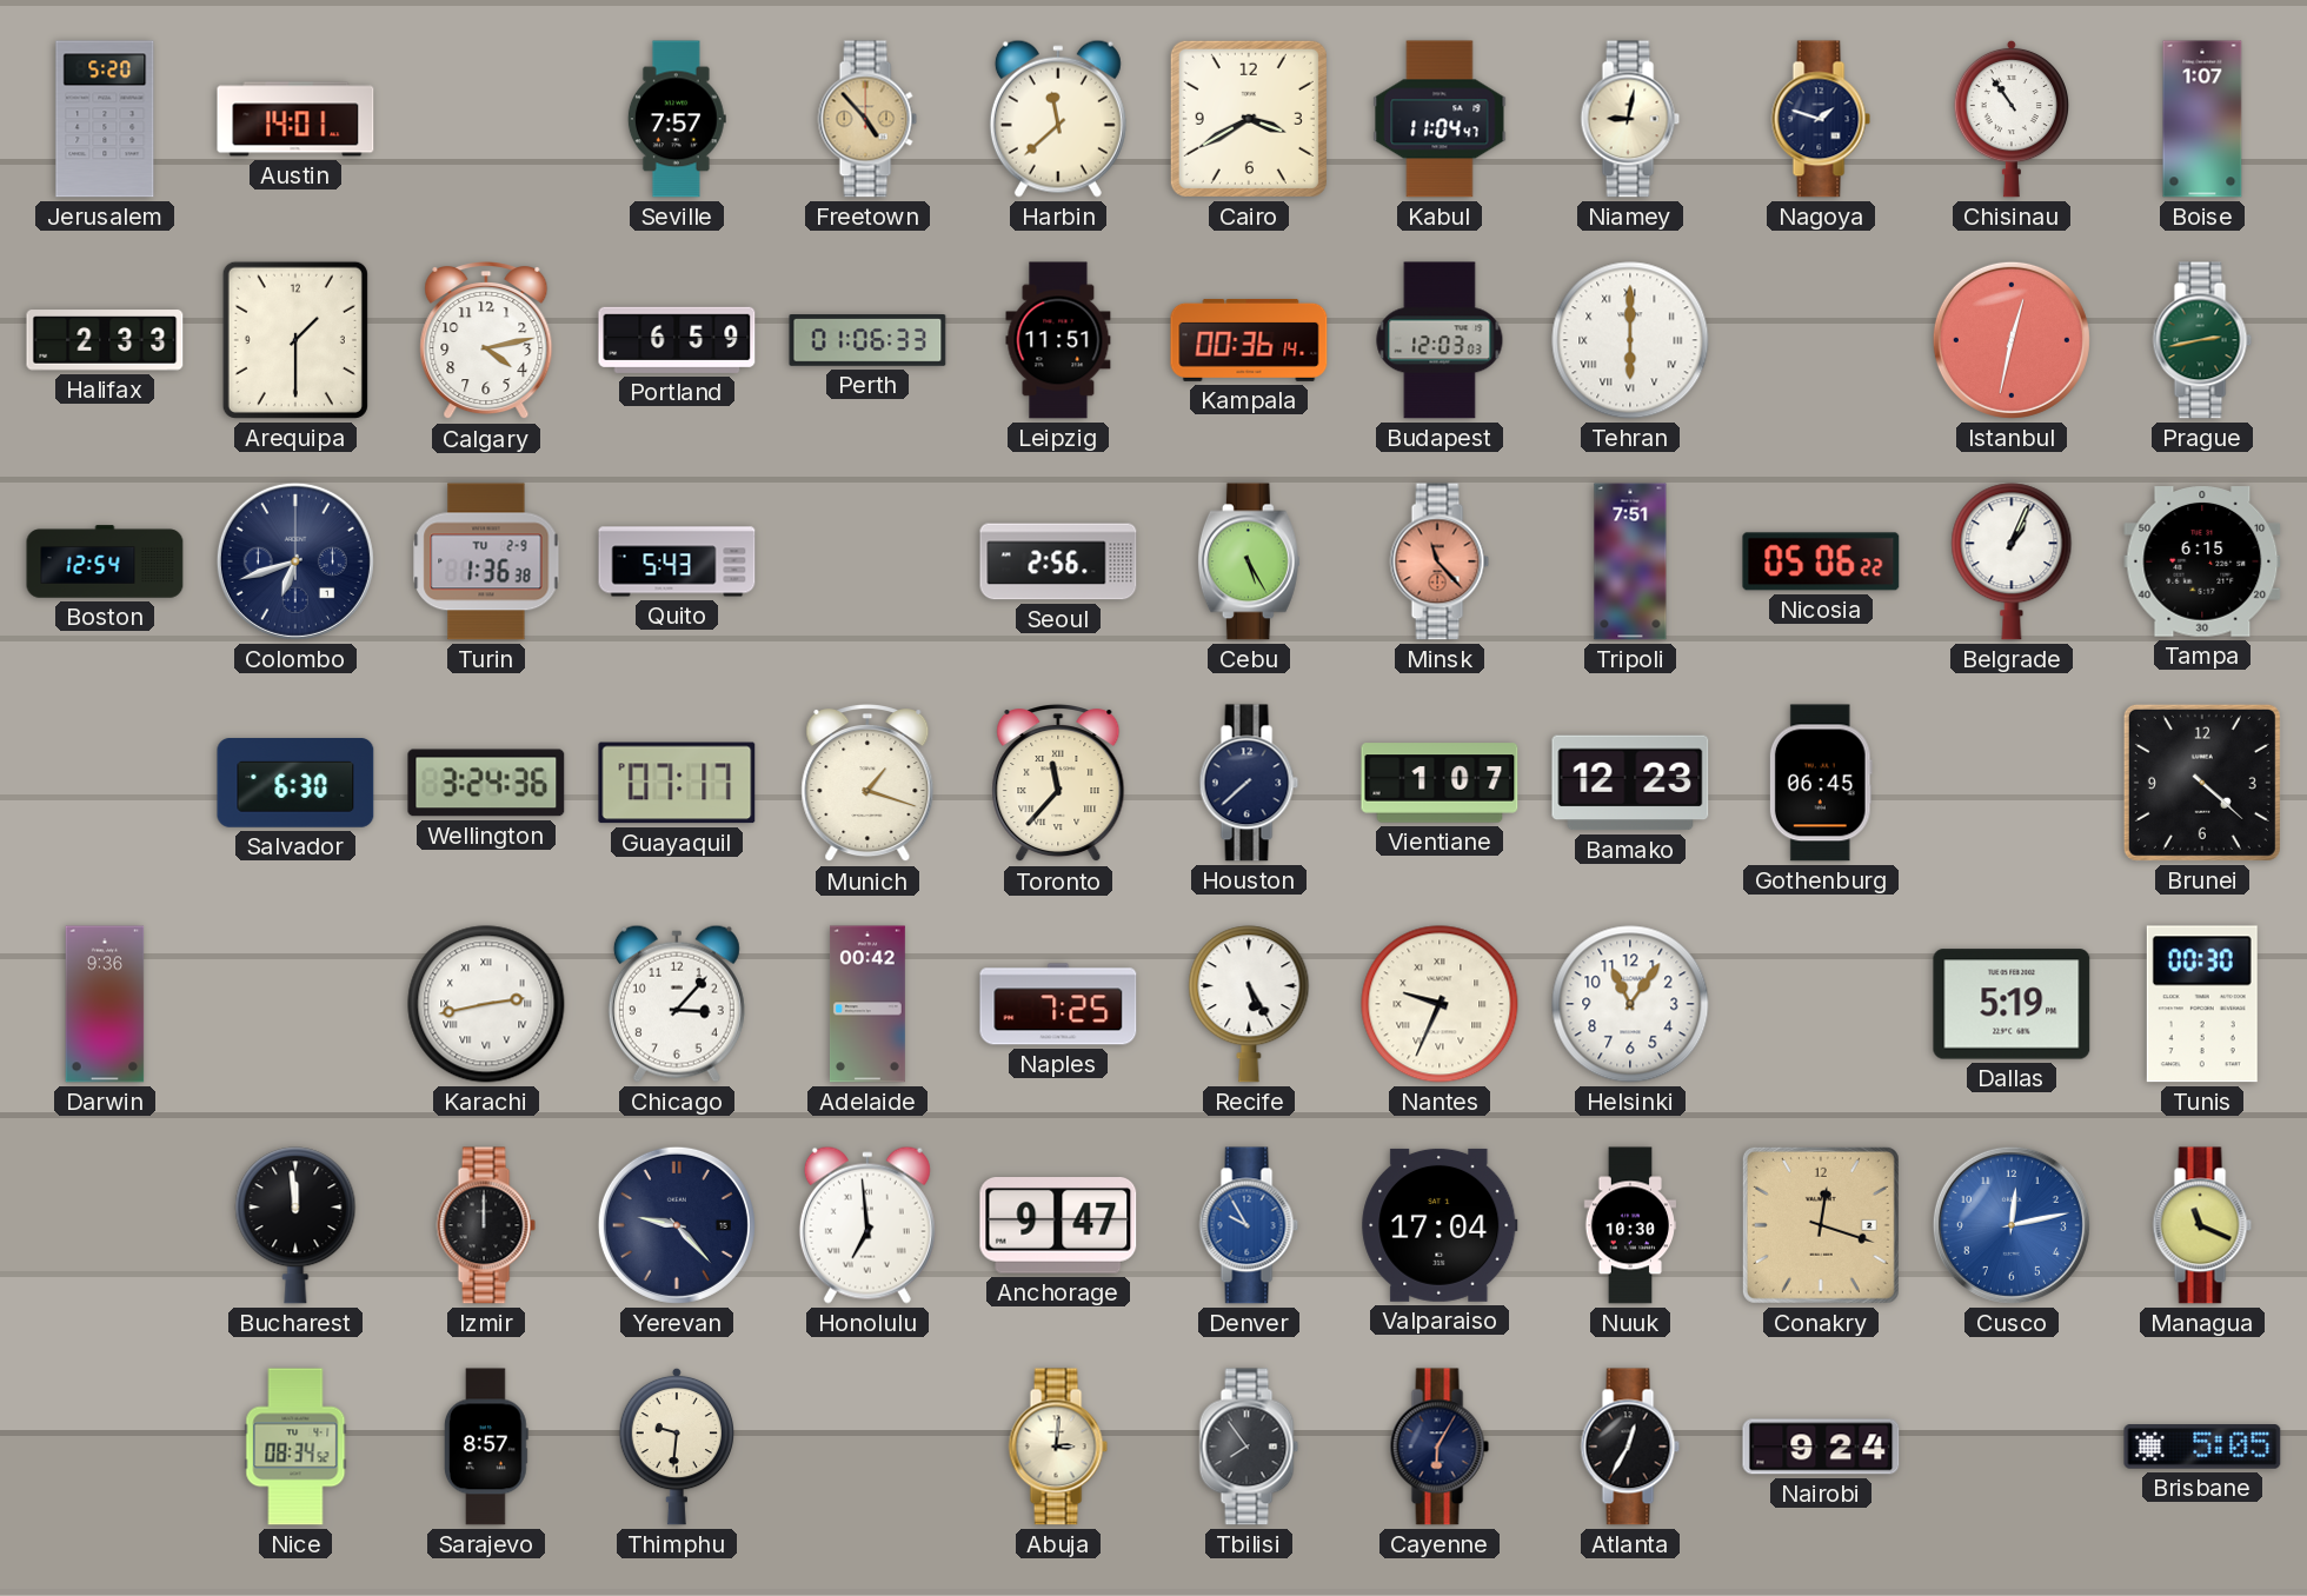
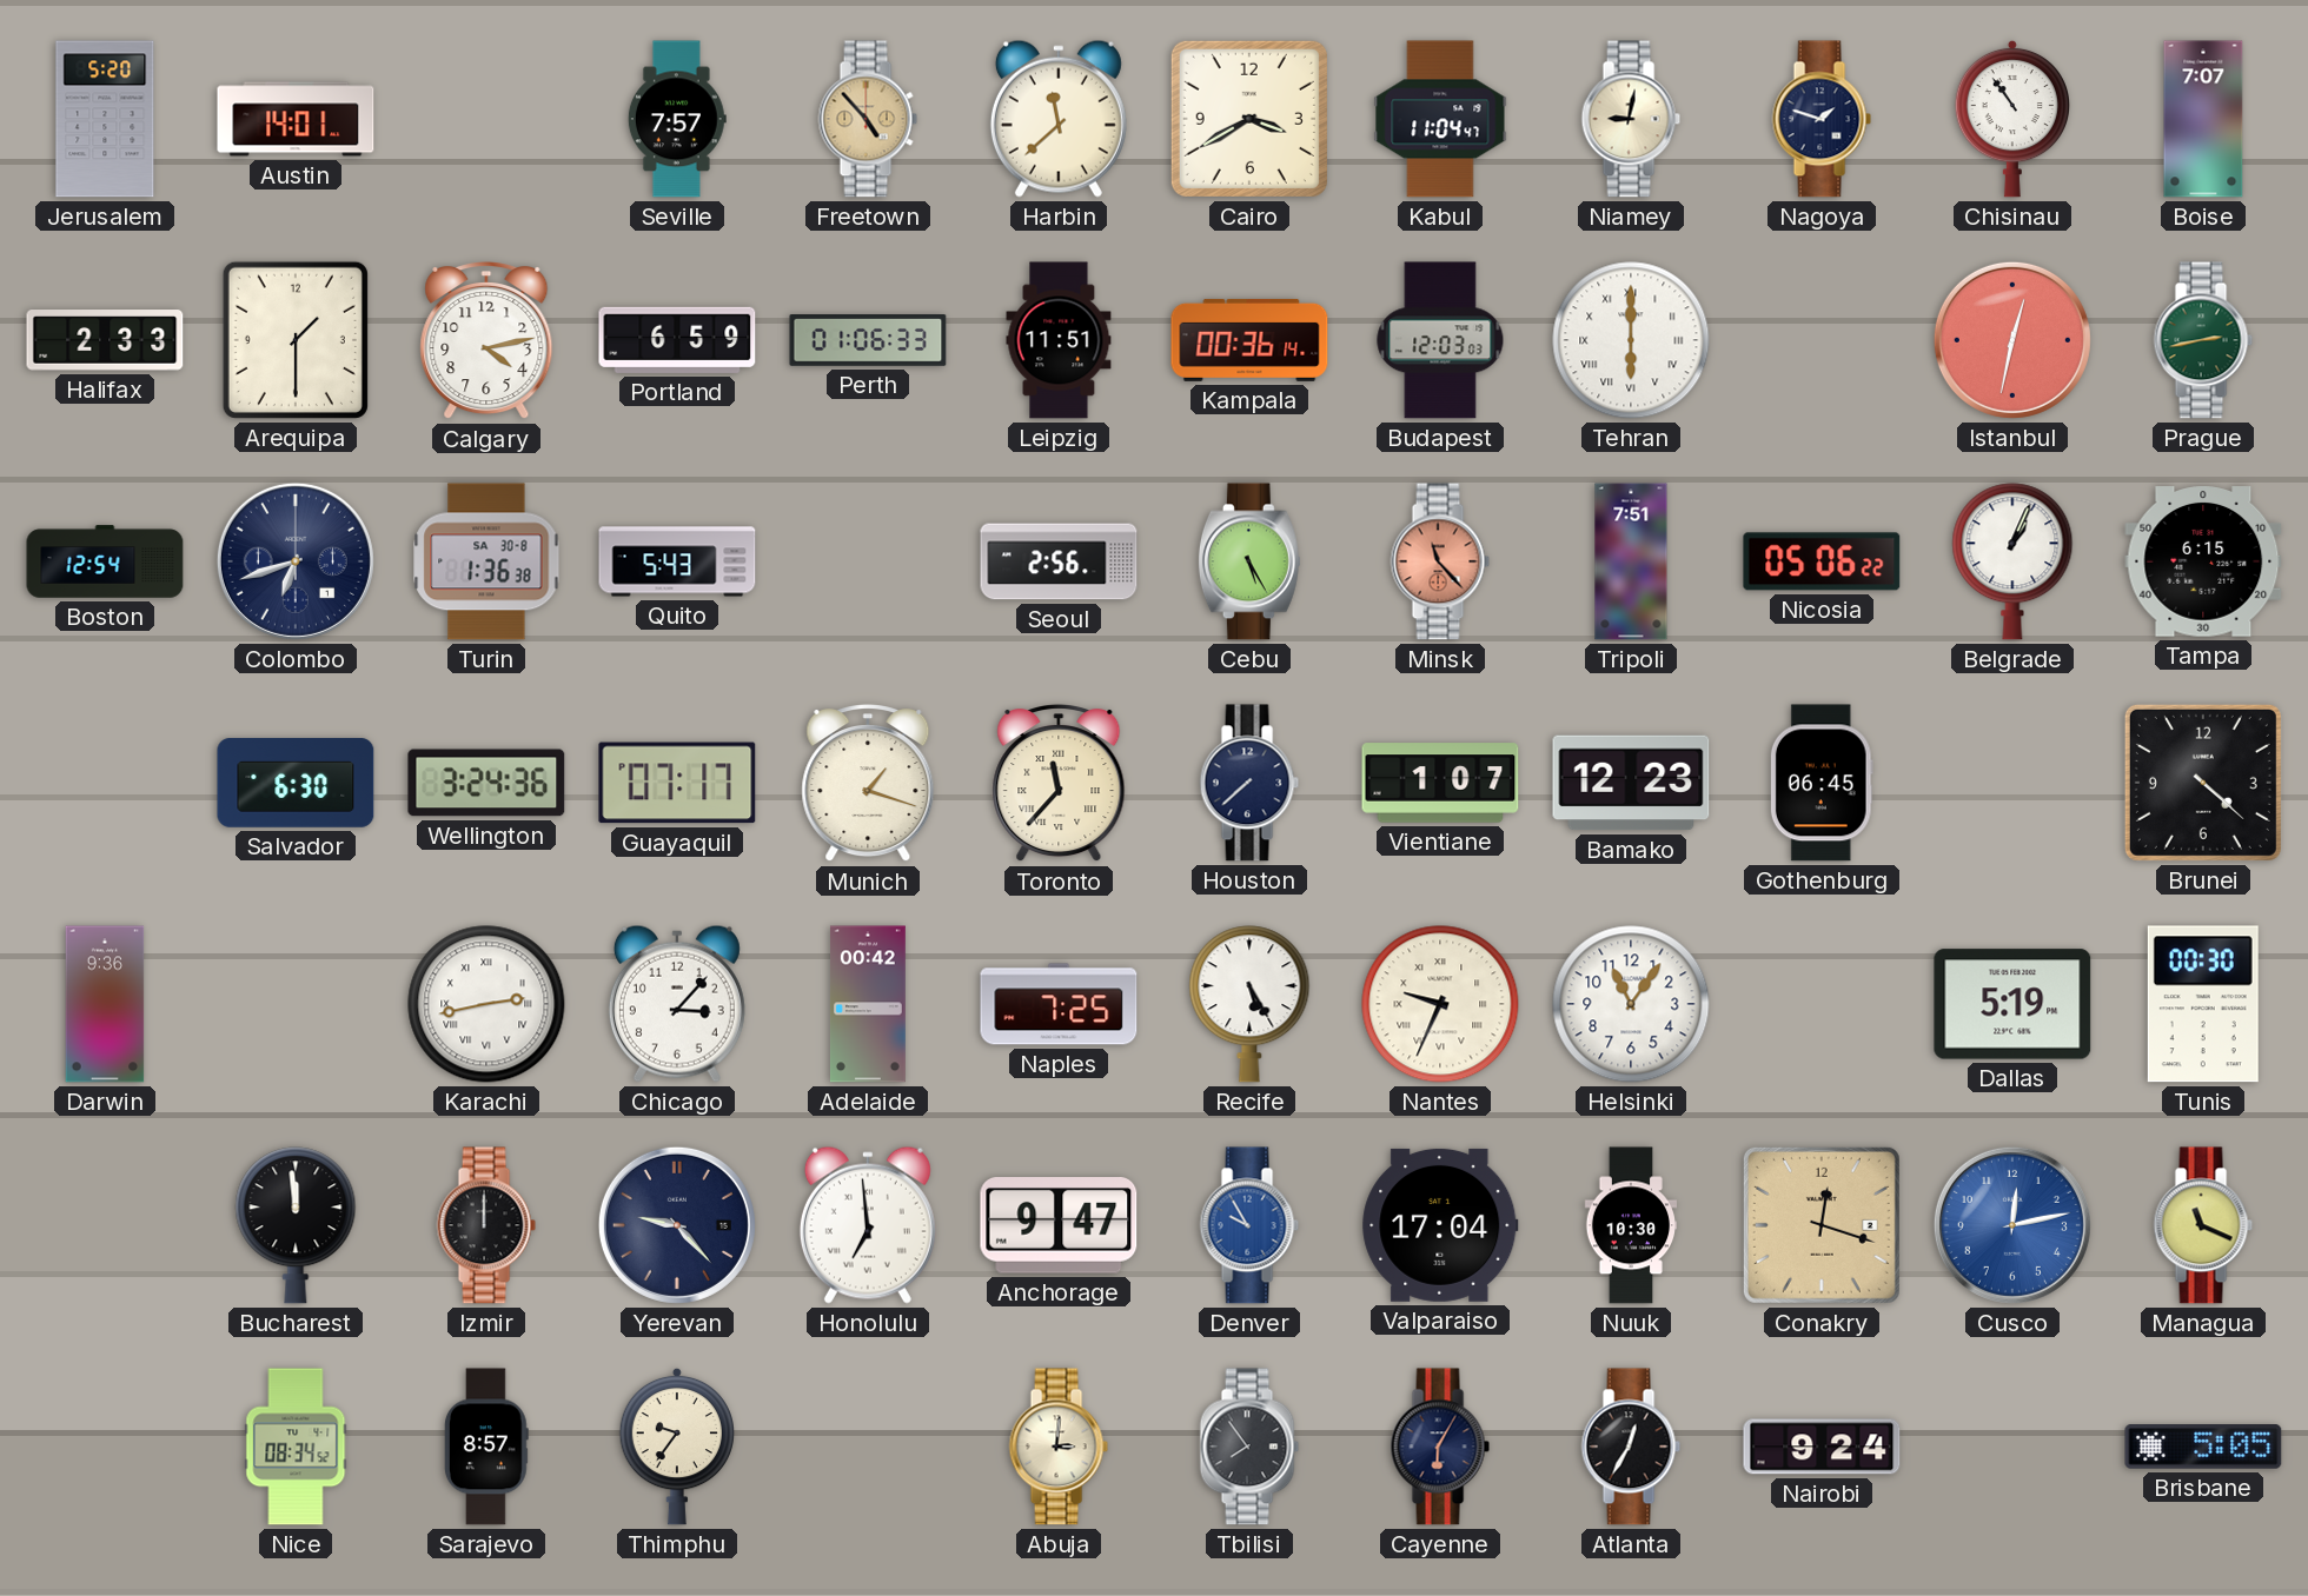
Boise: 1:07 -> 7:07 (2203, 119)
Turin date: TU 2-9 -> SA 30-8 (486, 561)
Thimphu: 9:31 -> 9:36 (676, 1447)
